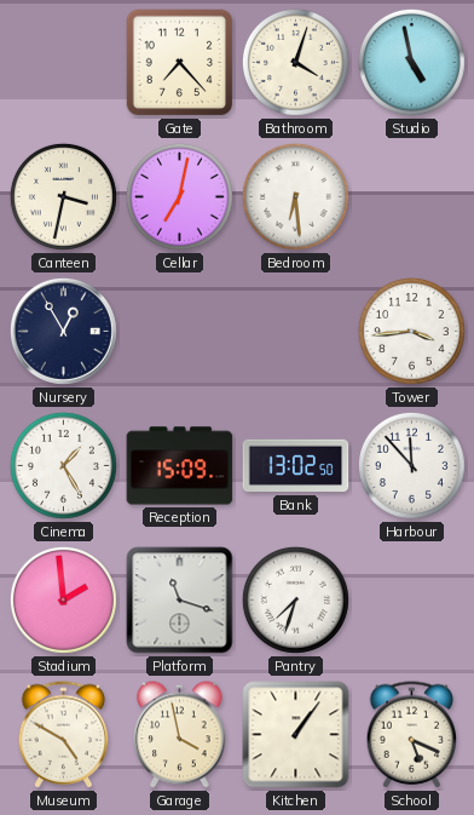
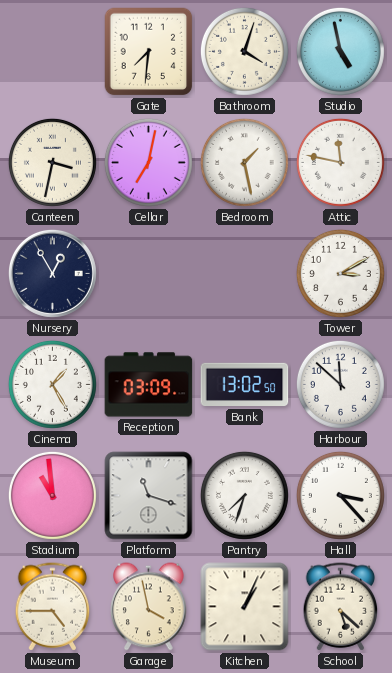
Gate: 7:23 -> 7:31 (149, 52)
Bedroom: 6:29 -> 1:28 (244, 162)
Attic: none -> 11:47 (340, 162)
Tower: 3:44 -> 3:10 (340, 273)
Reception: 15:09 -> 03:09 (149, 385)
Harbour: 11:53 -> 11:52 (340, 384)
Stadium: 1:59 -> 10:59 (52, 495)
Hall: none -> 3:23 (340, 495)
Museum: 4:50 -> 4:45 (53, 607)
Kitchen: 1:06 -> 1:04 (245, 607)
School: 5:19 -> 5:22 (341, 607)
